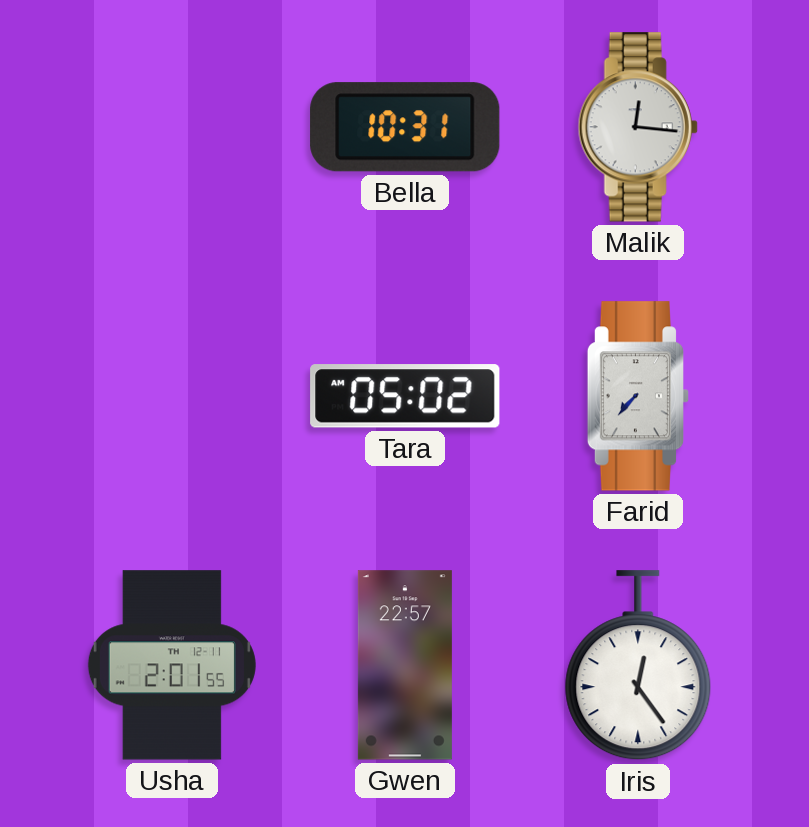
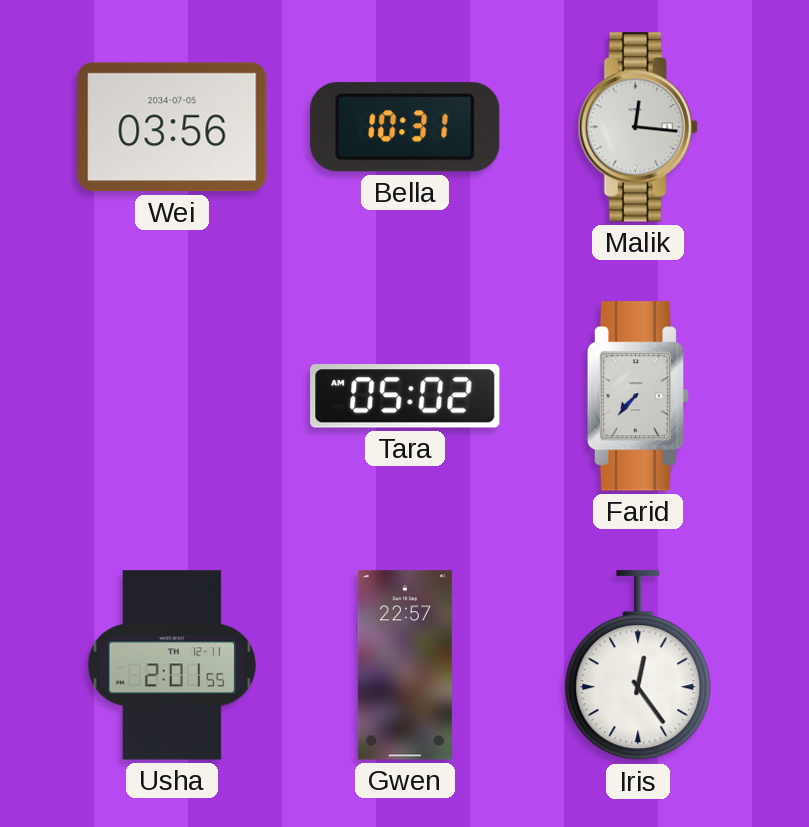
Wei: none -> 03:56 (172, 127)
